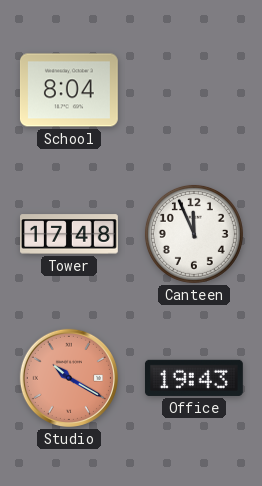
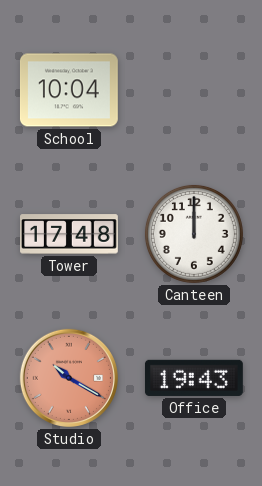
School: 8:04 -> 10:04 (69, 90)
Canteen: 11:56 -> 12:00 (194, 234)
